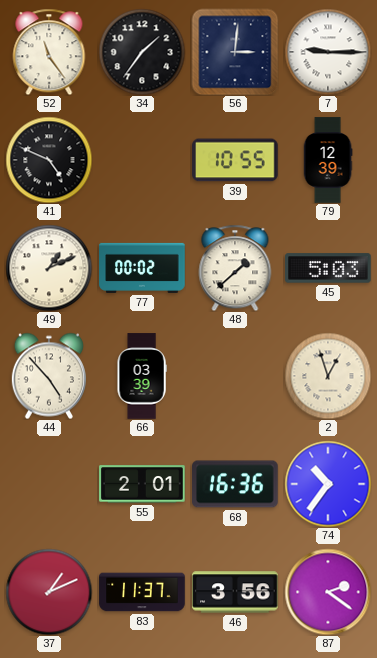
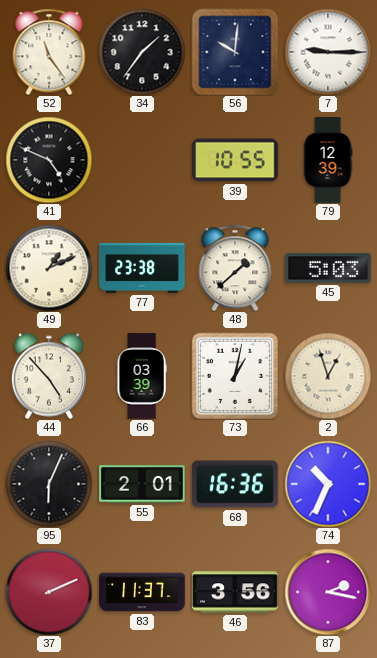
56: 3:01 -> 10:01 (235, 52)
77: 00:02 -> 23:38 (142, 268)
73: none -> 1:02 (234, 375)
95: none -> 6:04 (49, 484)
74: 10:36 -> 10:34 (328, 484)
37: 1:11 -> 2:11 (49, 592)
87: 2:21 -> 2:17 (328, 592)
